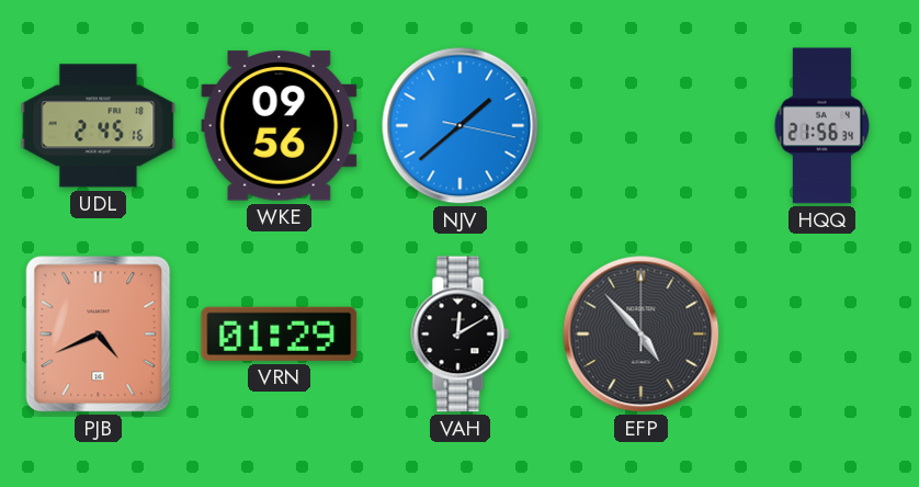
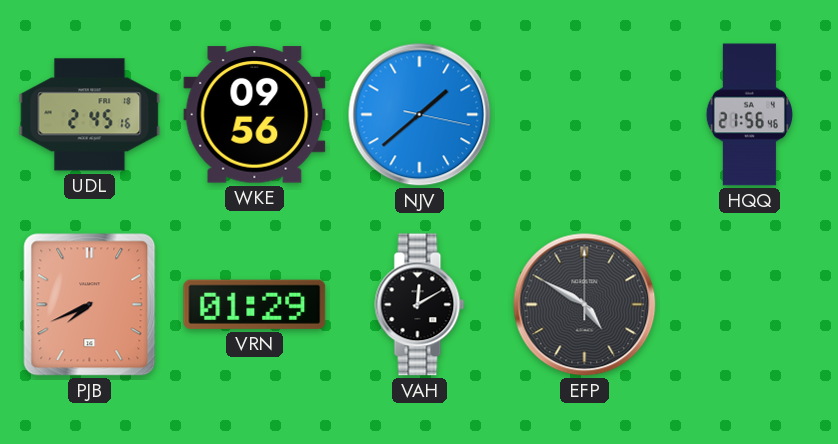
HQQ: 21:56:34 -> 21:56:46 (749, 115)
PJB: 4:41 -> 7:41 (90, 305)
EFP: 4:53 -> 4:50 (585, 305)
